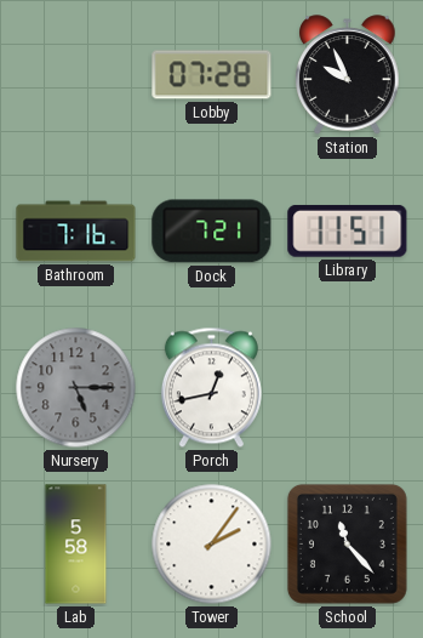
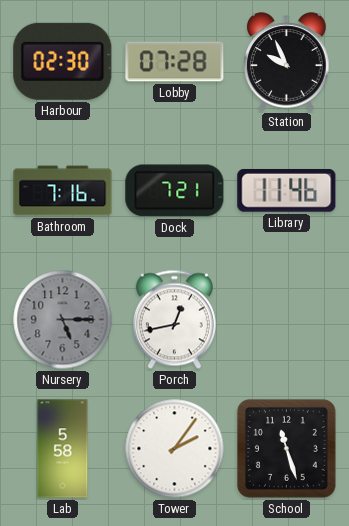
Harbour: none -> 02:30 (63, 61)
Library: 11:51 -> 11:46 (287, 191)
School: 11:23 -> 11:27 (286, 448)
